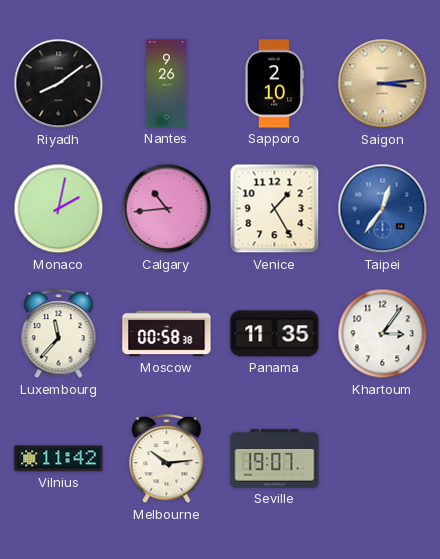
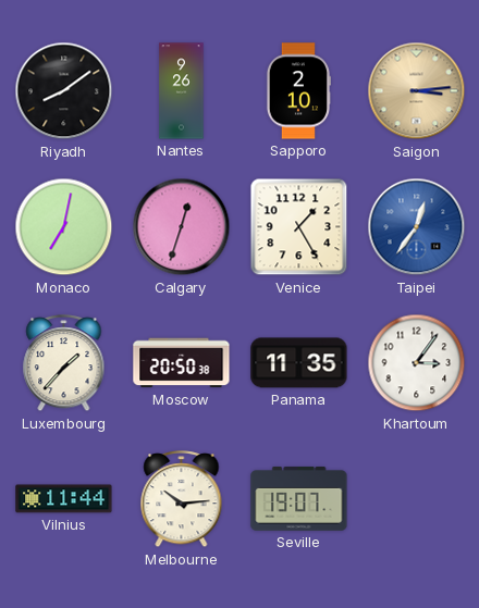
Monaco: 2:02 -> 7:02 (64, 227)
Calgary: 10:44 -> 12:33 (182, 227)
Luxembourg: 11:37 -> 1:37 (64, 363)
Moscow: 00:58 -> 20:50 (182, 363)
Vilnius: 11:42 -> 11:44 (64, 499)
